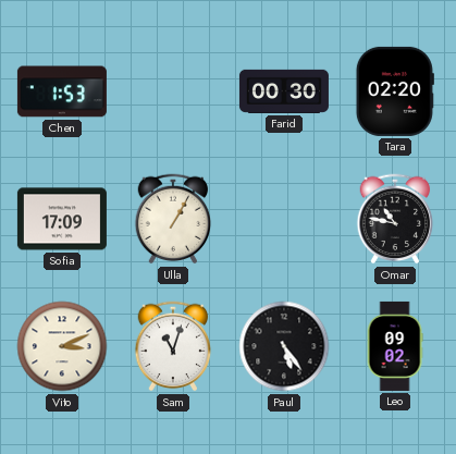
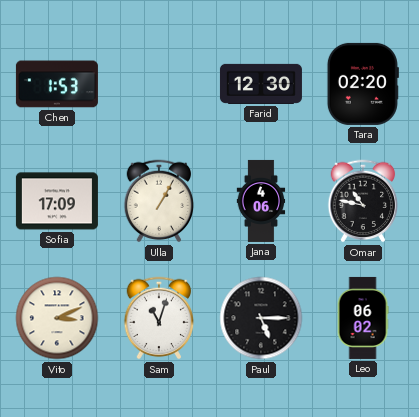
Farid: 00:30 -> 12:30 (261, 84)
Jana: none -> 4:06 (261, 201)
Paul: 5:24 -> 5:15 (261, 318)
Leo: 09:02 -> 06:02 (363, 318)
